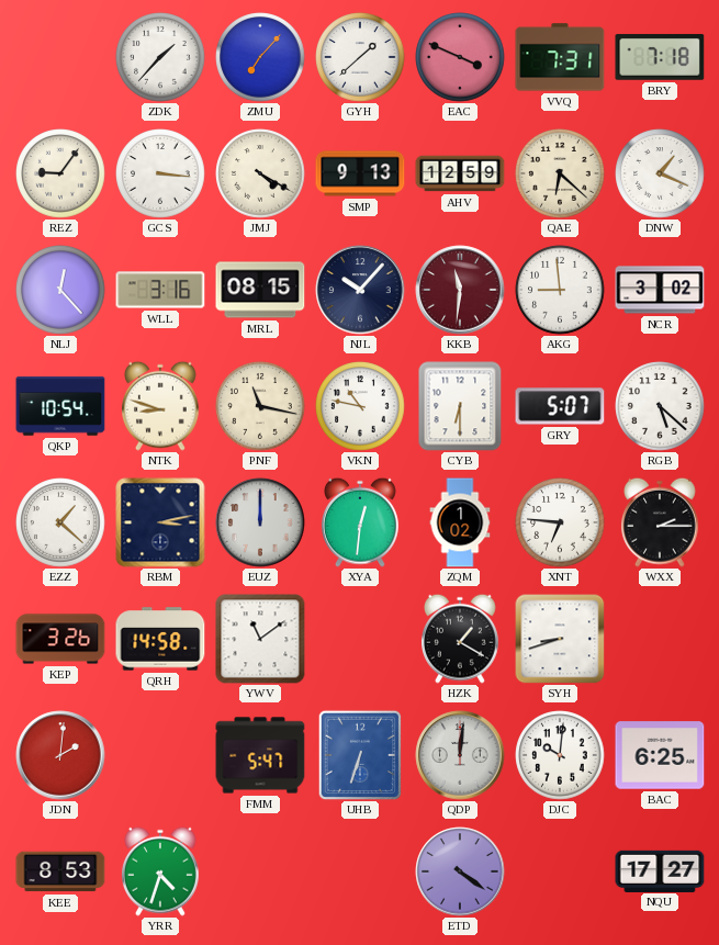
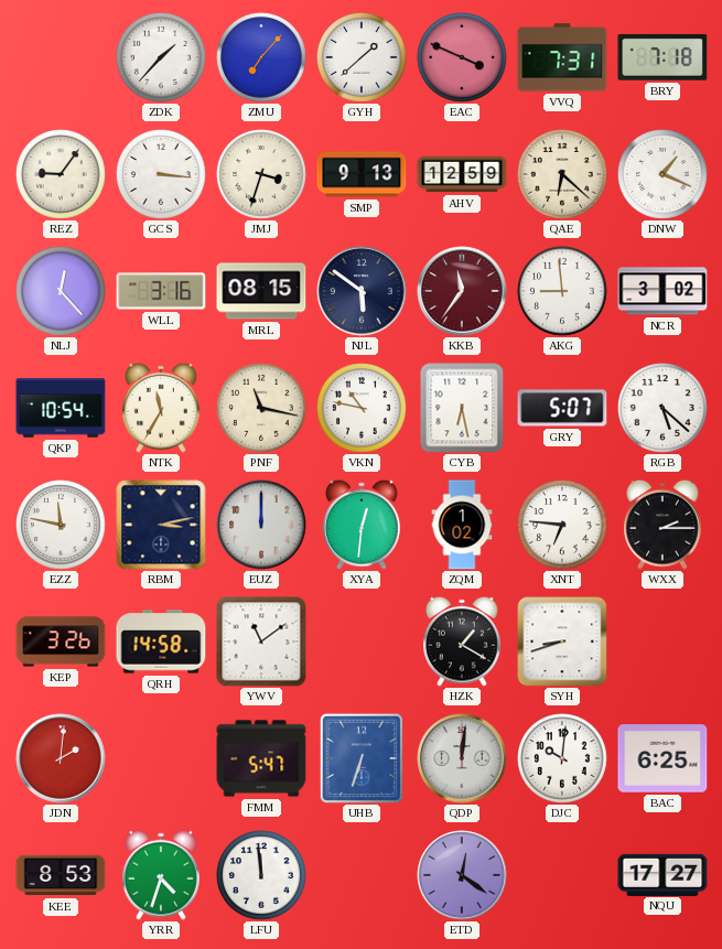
JMJ: 4:20 -> 3:33 (261, 174)
NJL: 10:07 -> 5:51 (362, 291)
KKB: 11:31 -> 11:36 (462, 291)
NTK: 8:48 -> 11:35 (162, 408)
CYB: 6:30 -> 6:28 (462, 408)
EZZ: 1:22 -> 11:47 (61, 525)
LFU: none -> 11:59 (261, 875)
ETD: 4:21 -> 12:21 (462, 875)
